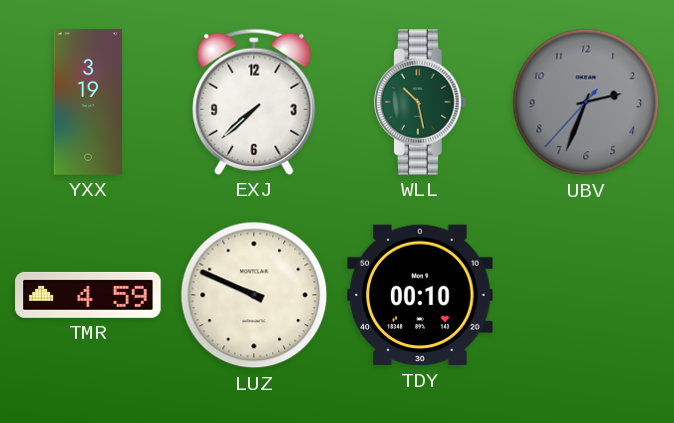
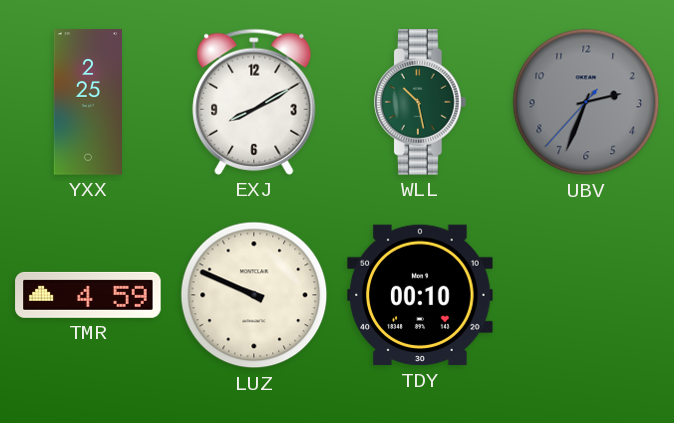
YXX: 3:19 -> 2:25 (87, 102)
EXJ: 7:38 -> 8:10 (254, 102)
